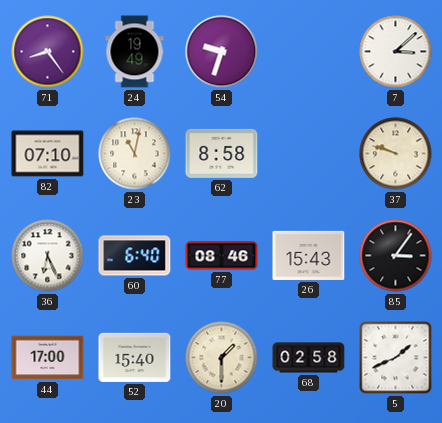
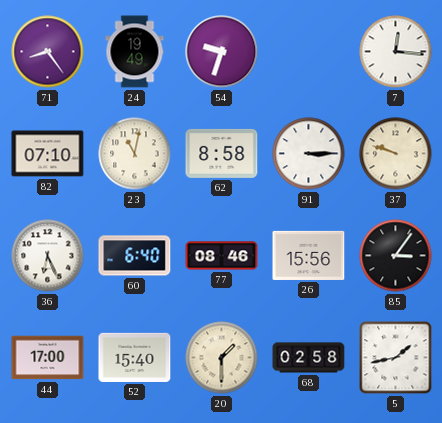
7: 3:08 -> 12:16 (396, 52)
91: none -> 3:15 (309, 154)
26: 15:43 -> 15:56 (309, 255)
5: 1:41 -> 1:43 (396, 358)
